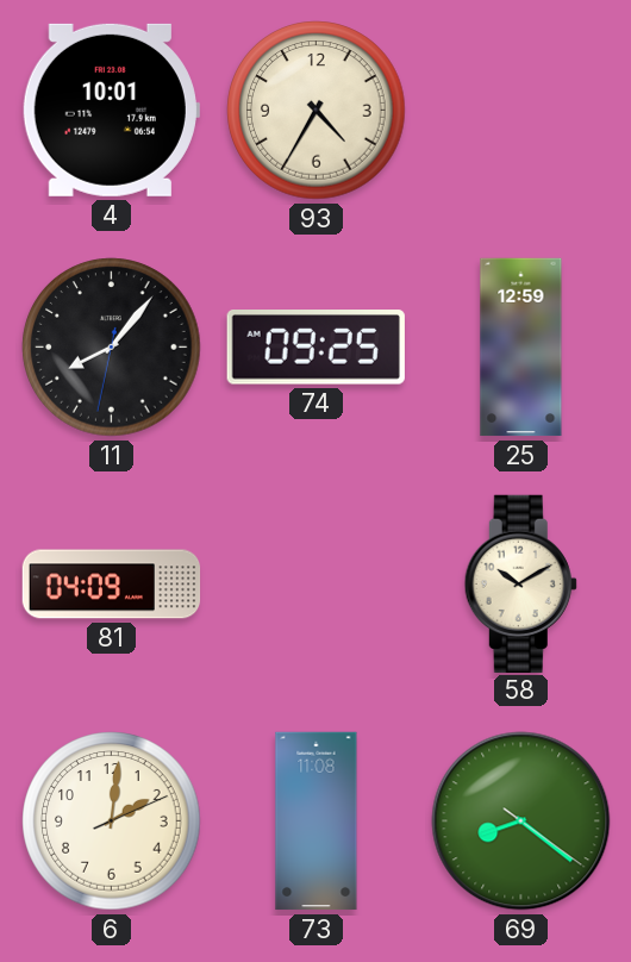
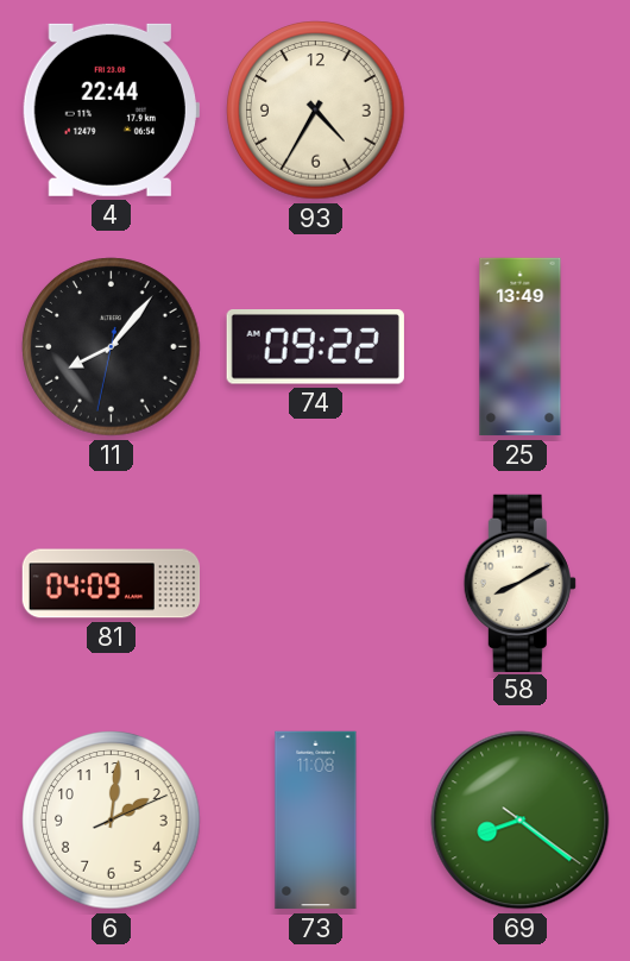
4: 10:01 -> 22:44 (111, 109)
74: 09:25 -> 09:22 (315, 347)
25: 12:59 -> 13:49 (521, 347)
58: 10:10 -> 8:10 (519, 583)
